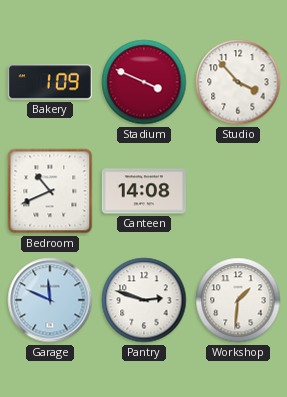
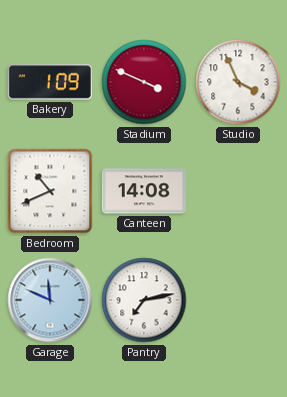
Studio: 3:53 -> 3:56 (238, 82)
Pantry: 2:48 -> 7:13 (144, 300)
Workshop: 1:31 -> none (238, 300)
